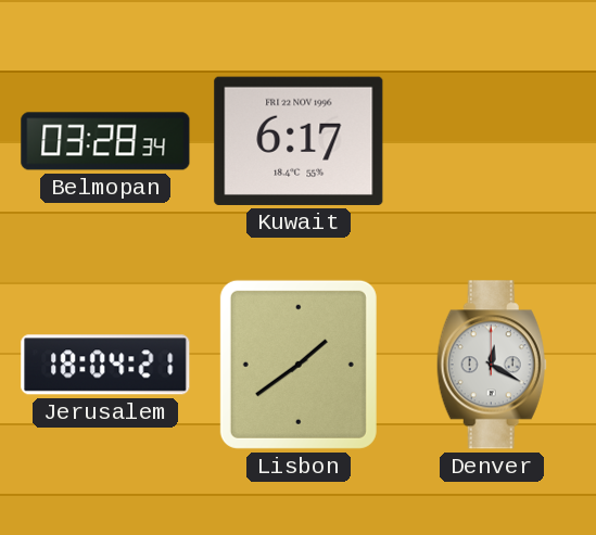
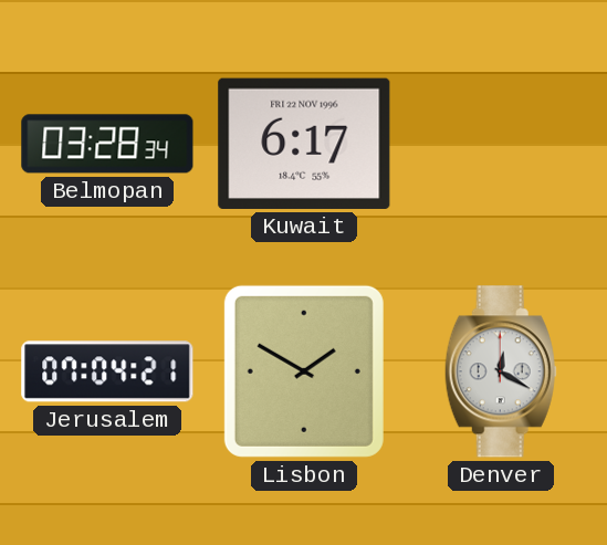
Jerusalem: 18:04 -> 07:04 (107, 371)
Lisbon: 1:39 -> 1:50 (304, 371)
